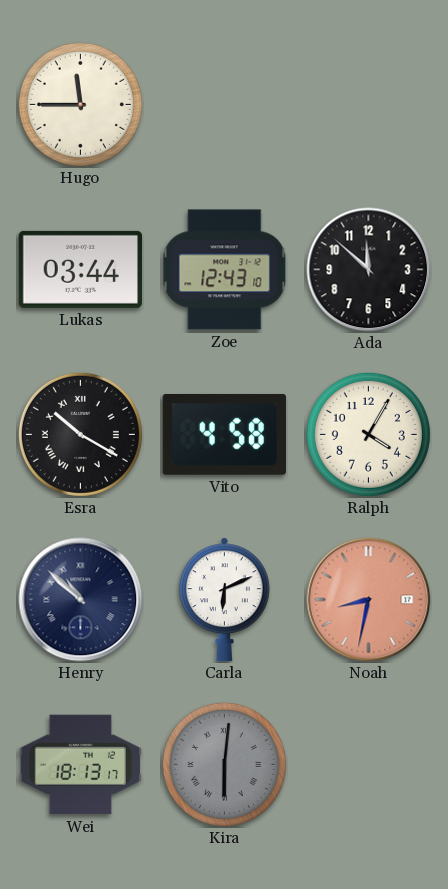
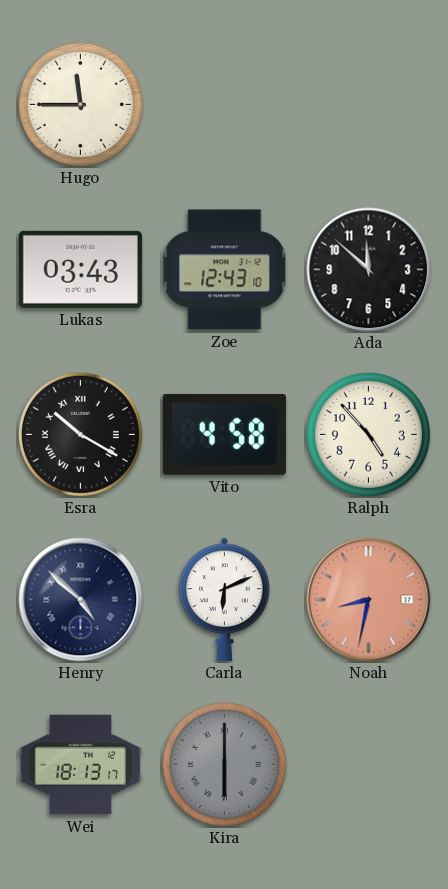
Lukas: 03:44 -> 03:43 (80, 269)
Ralph: 4:05 -> 4:53 (368, 434)
Henry: 10:52 -> 4:52 (81, 600)
Kira: 6:01 -> 6:00 (224, 764)
